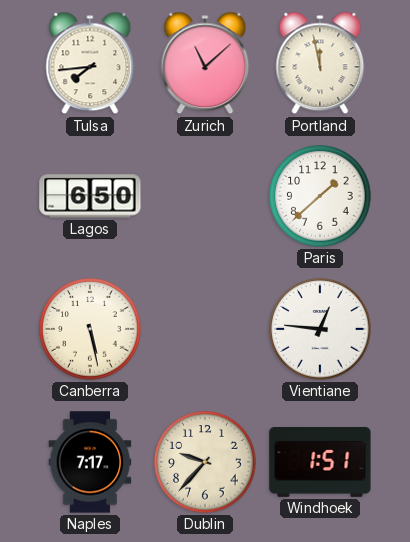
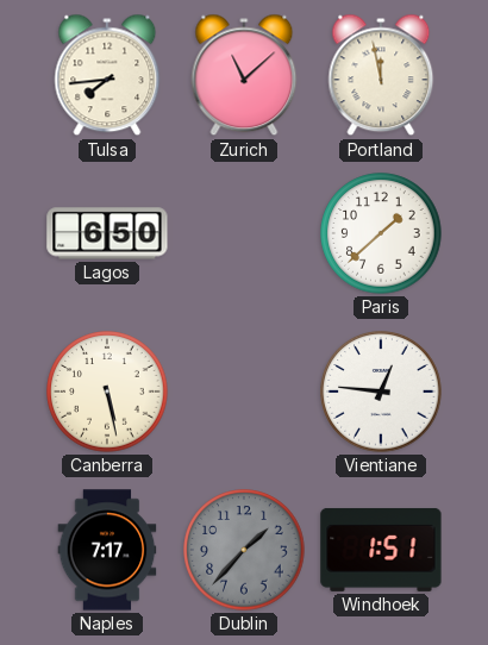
Dublin: 9:37 -> 1:37 (244, 550)
Dublin dial: cream -> grey (244, 550)
